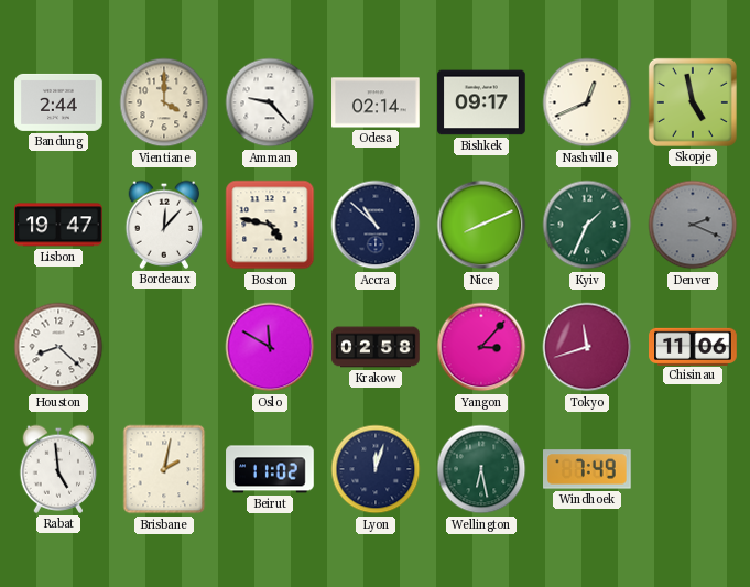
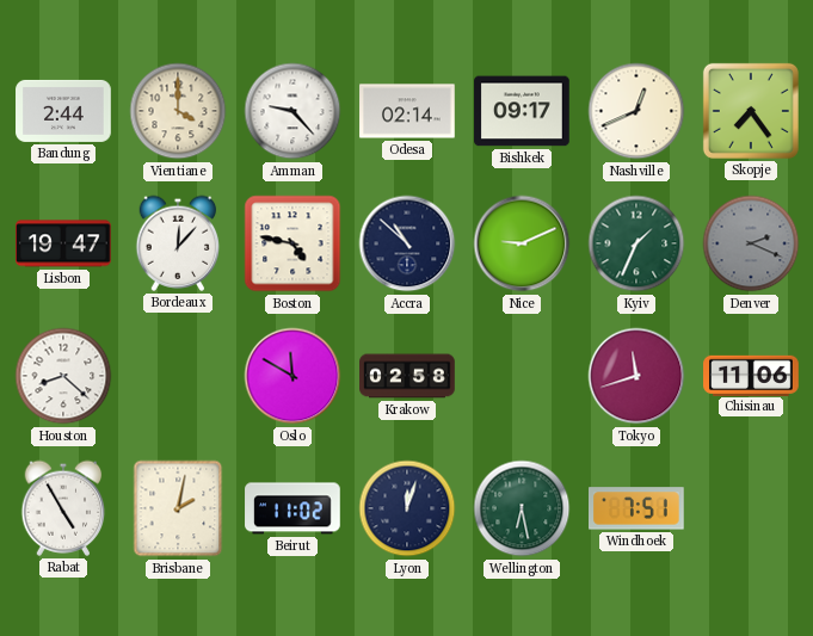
Skopje: 4:58 -> 7:24 (751, 111)
Nice: 8:11 -> 9:11 (522, 243)
Yangon: 3:07 -> none (481, 347)
Rabat: 4:59 -> 4:55 (63, 508)
Windhoek: 7:49 -> 7:51 (638, 508)
